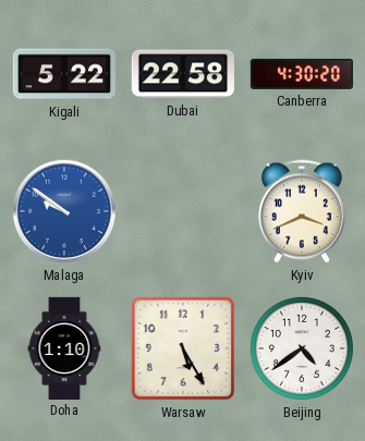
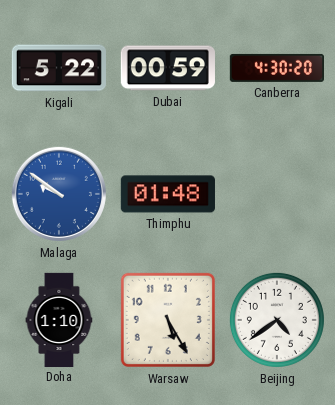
Dubai: 22:58 -> 00:59 (168, 68)
Thimphu: none -> 01:48 (168, 194)
Kyiv: 3:41 -> none (302, 211)
